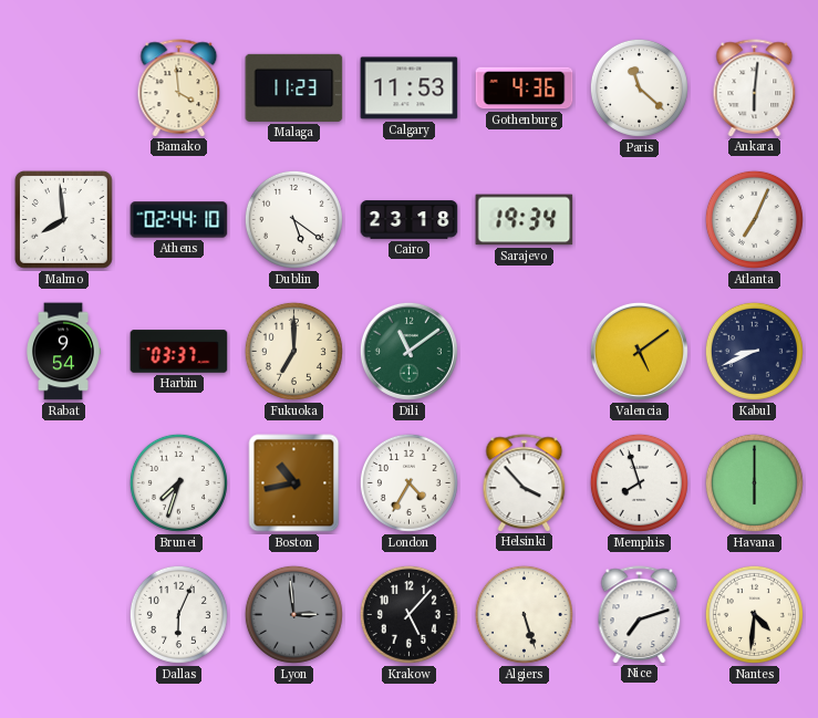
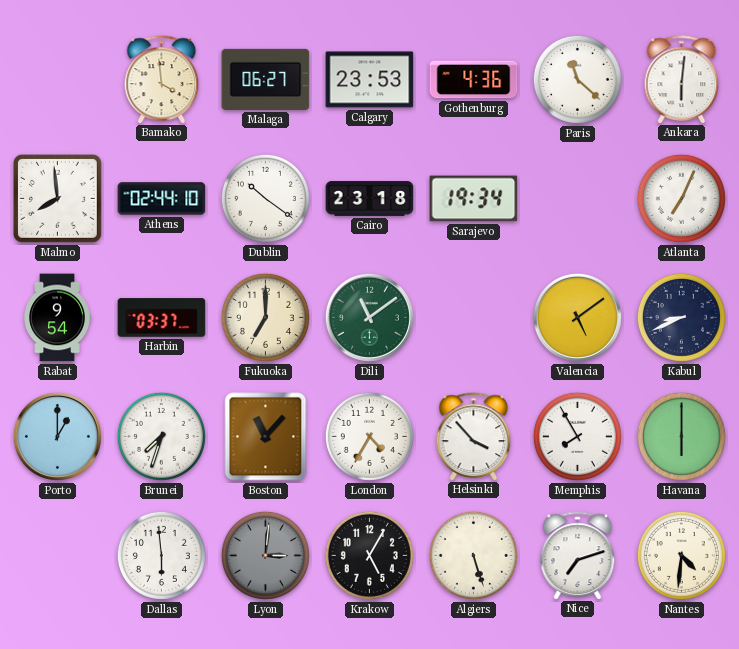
Malaga: 11:23 -> 06:27 (266, 79)
Calgary: 11:53 -> 23:53 (370, 80)
Dublin: 5:21 -> 10:21 (265, 198)
Porto: none -> 1:00 (57, 436)
Boston: 10:43 -> 11:07 (266, 437)
Memphis: 7:57 -> 7:55 (577, 436)
Dallas: 6:04 -> 5:59 (161, 555)
Lyon: 2:59 -> 3:01 (265, 555)
Krakow: 5:07 -> 5:05 (369, 555)
